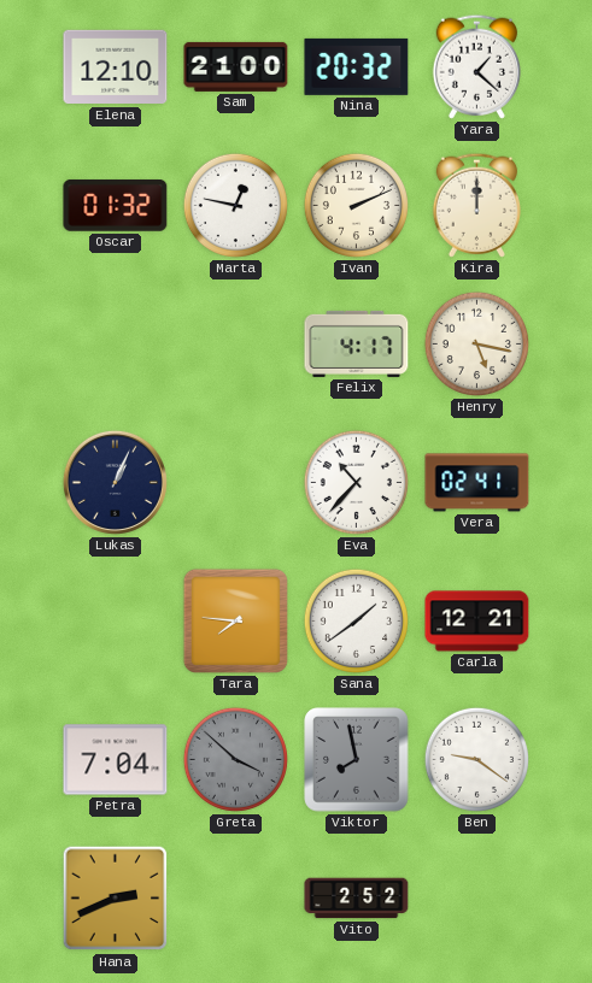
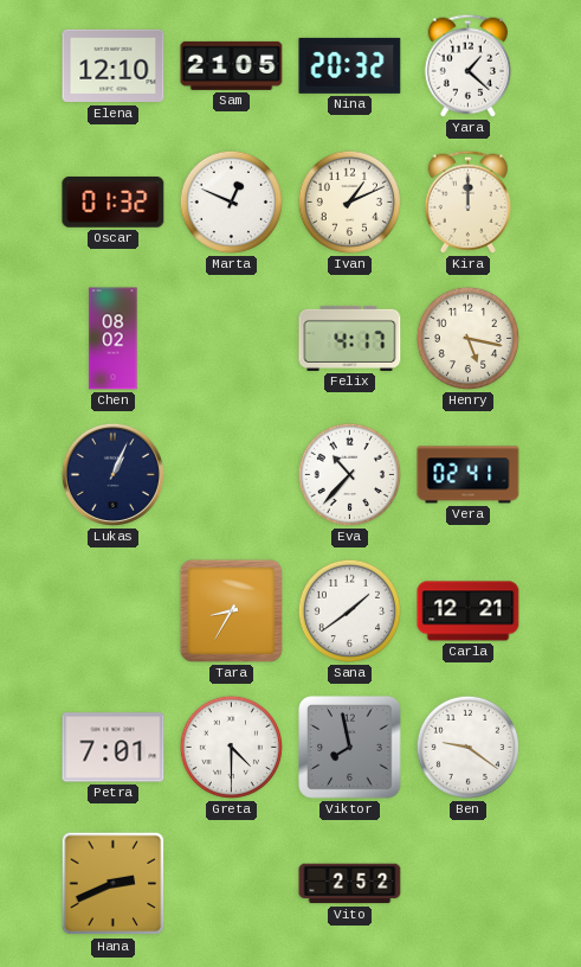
Sam: 21:00 -> 21:05 (232, 65)
Marta: 12:47 -> 12:49 (231, 201)
Ivan: 2:11 -> 1:11 (349, 201)
Chen: none -> 08:02 (114, 339)
Tara: 7:46 -> 8:35 (231, 610)
Petra: 7:04 -> 7:01 (114, 748)
Greta: 3:52 -> 4:30 (231, 747)
Greta dial: grey -> white (231, 747)
